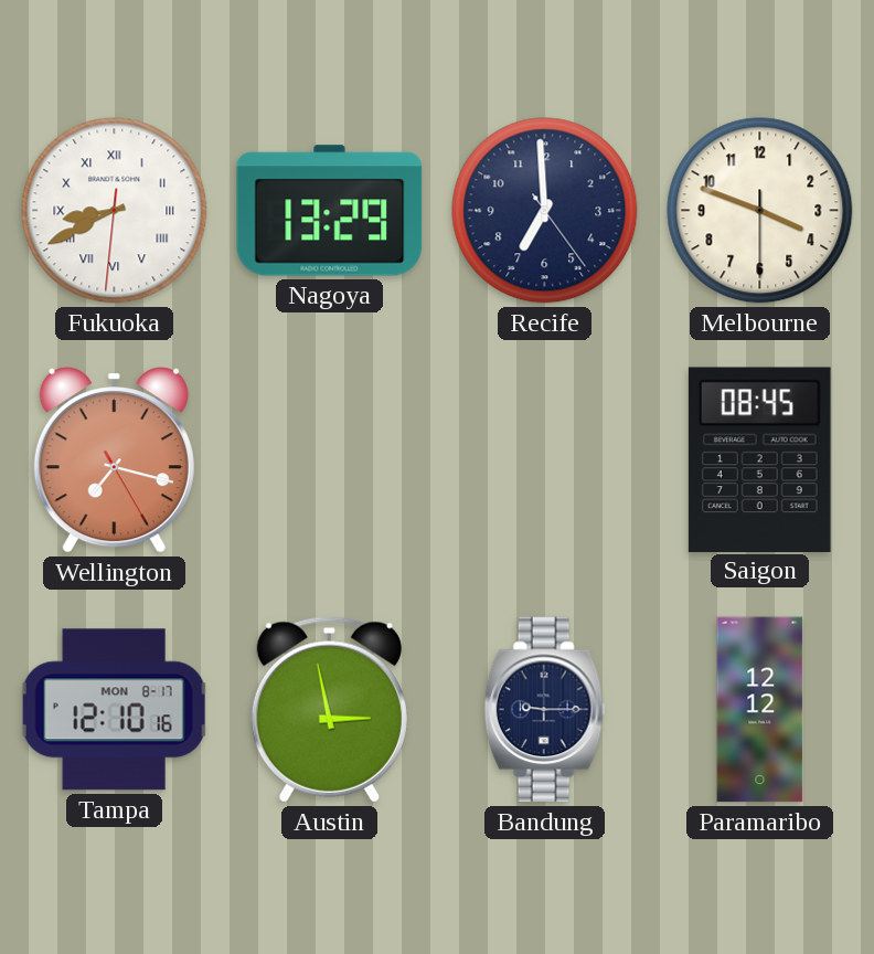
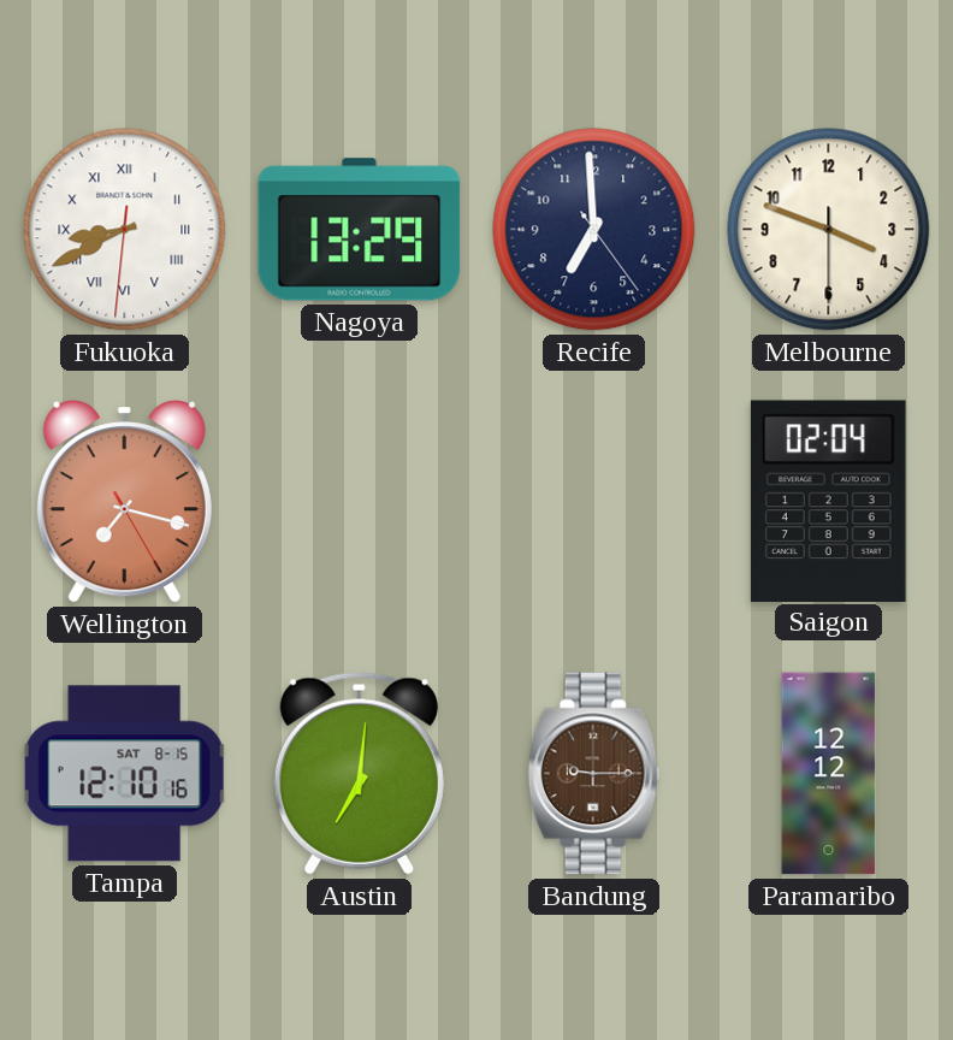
Saigon: 08:45 -> 02:04 (828, 501)
Tampa date: MON 8-17 -> SAT 8-15 (124, 774)
Austin: 2:58 -> 7:01 (359, 774)
Bandung dial: navy -> brown (594, 774)
